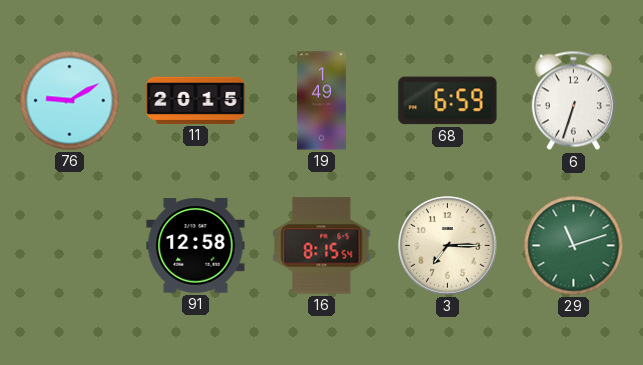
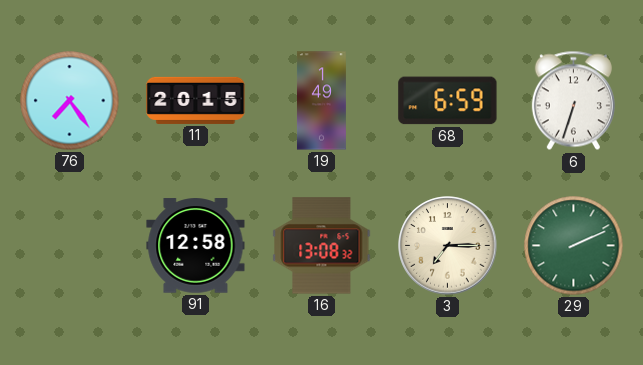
76: 9:10 -> 7:24 (70, 101)
16: 8:15 -> 13:08 (322, 246)
29: 11:12 -> 2:11 (574, 246)
